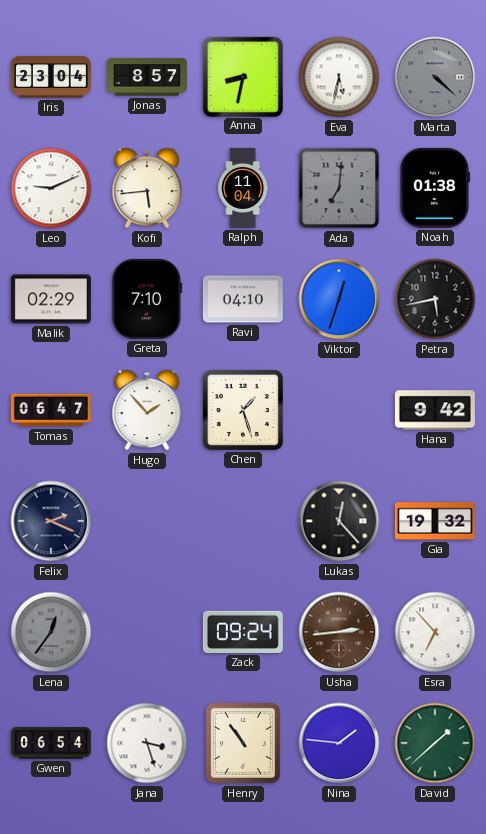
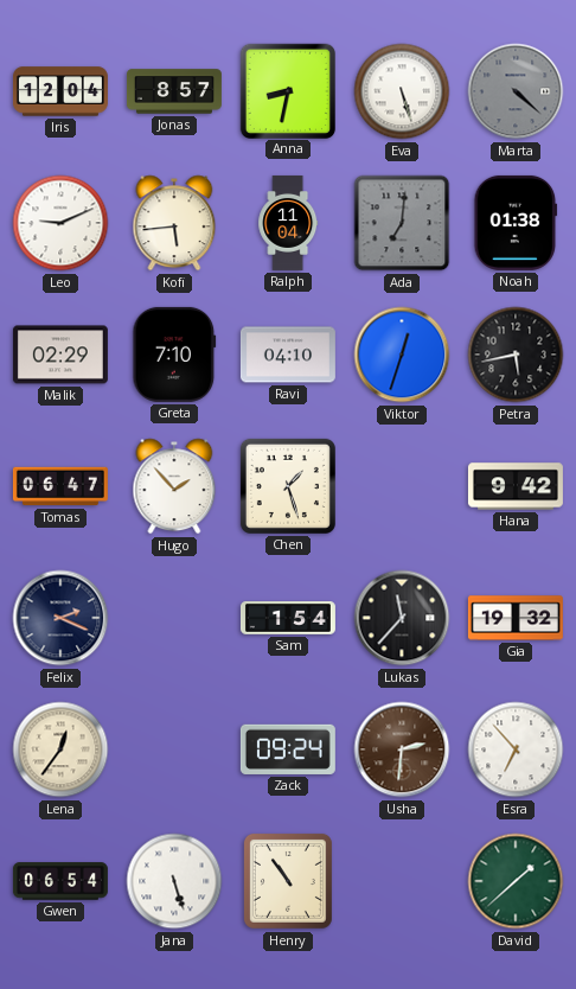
Iris: 23:04 -> 12:04 (60, 91)
Eva: 5:32 -> 5:27 (402, 91)
Sam: none -> 1:54 (288, 618)
Lukas: 12:23 -> 11:37 (402, 618)
Lena dial: grey -> cream (60, 749)
Usha: 2:44 -> 2:31 (402, 749)
Jana: 3:27 -> 5:27 (174, 881)
Nina: 1:46 -> none (339, 743)
